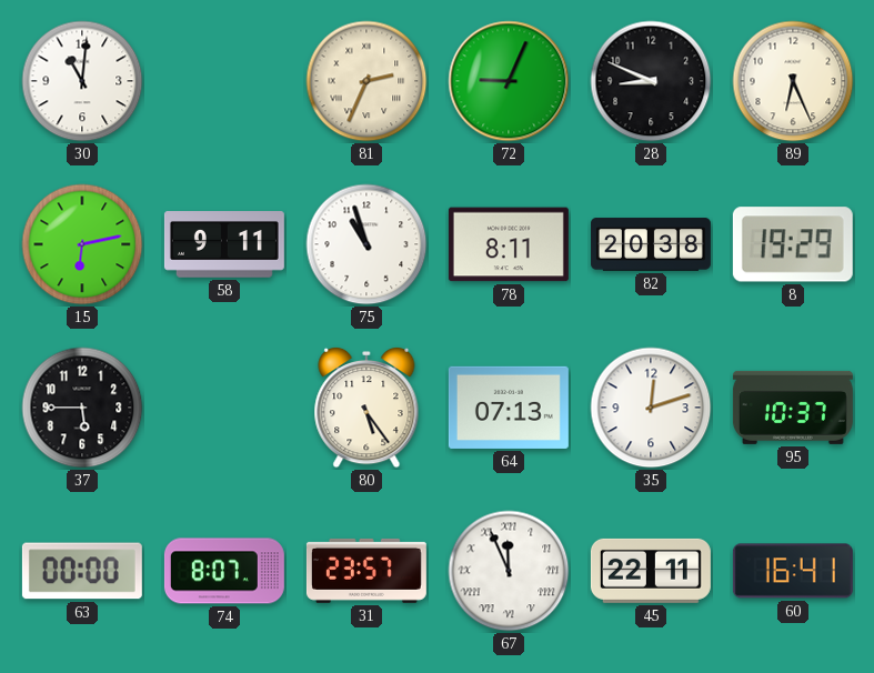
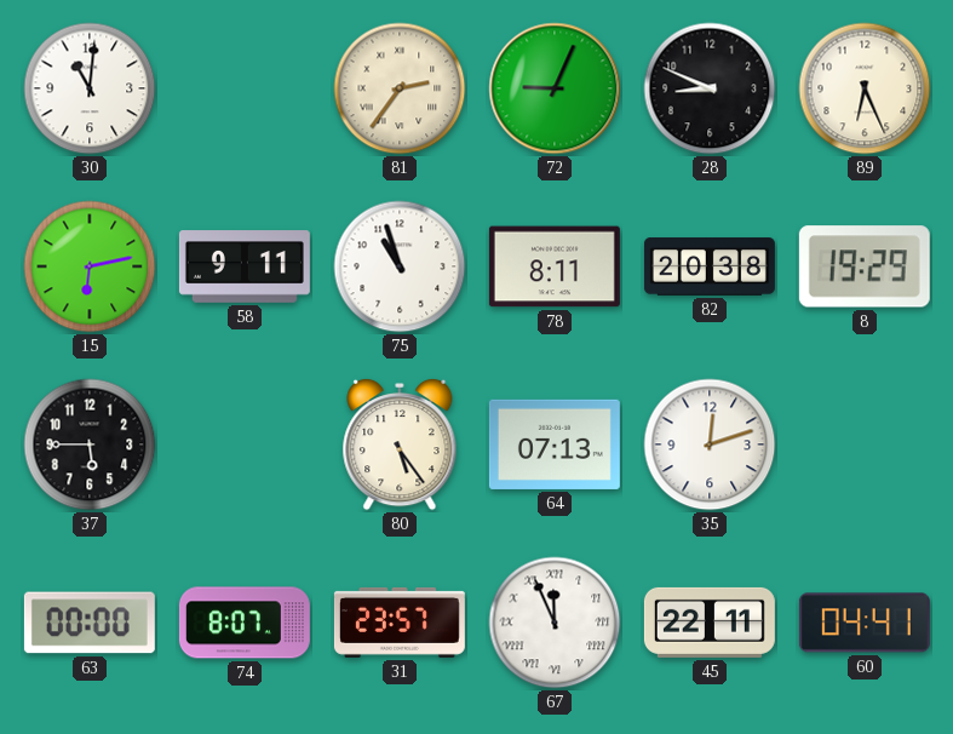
81: 2:34 -> 2:36 (400, 88)
95: 10:37 -> none (793, 408)
60: 16:41 -> 04:41 (865, 623)
